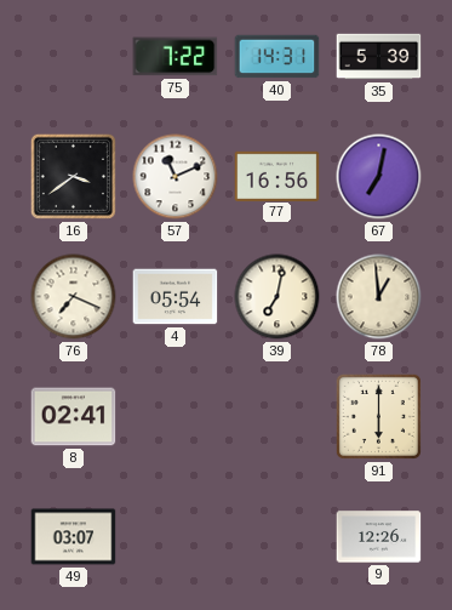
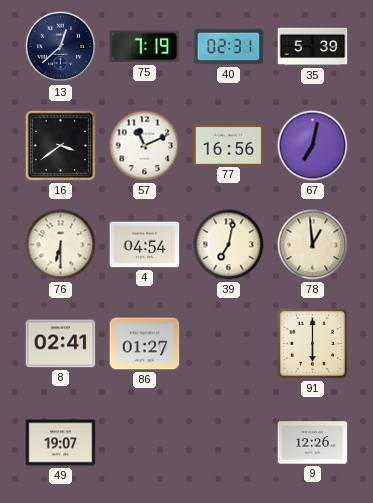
13: none -> 12:38 (61, 47)
75: 7:22 -> 7:19 (145, 47)
40: 14:31 -> 02:31 (229, 47)
76: 7:19 -> 6:30 (61, 245)
4: 05:54 -> 04:54 (145, 245)
86: none -> 01:27 (145, 344)
49: 03:07 -> 19:07 (61, 443)
